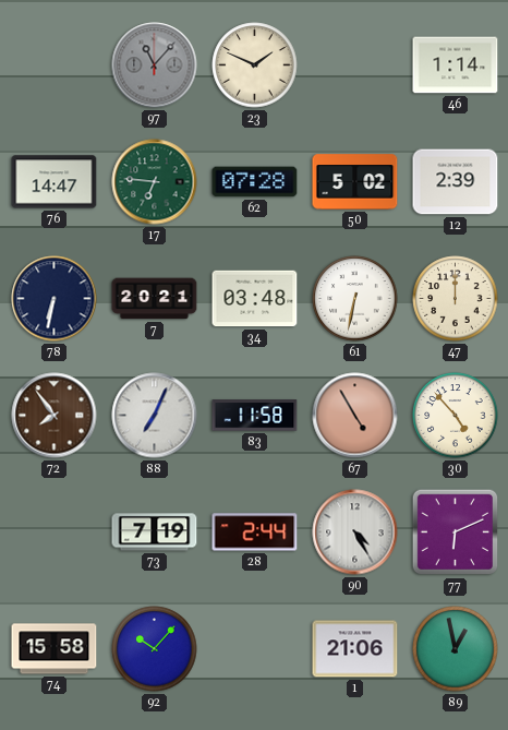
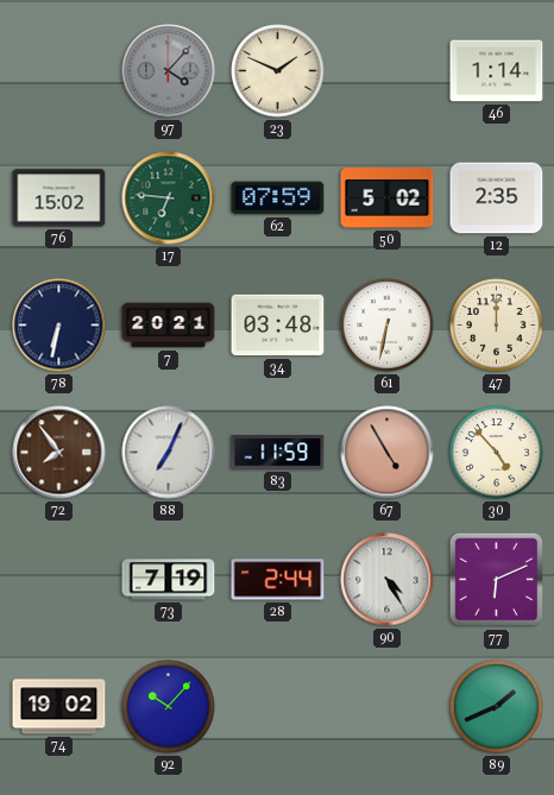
97: 11:07 -> 4:07 (169, 71)
76: 14:47 -> 15:02 (59, 198)
62: 07:28 -> 07:59 (278, 198)
12: 2:39 -> 2:35 (497, 198)
83: 11:58 -> 11:59 (278, 453)
74: 15:58 -> 19:02 (59, 707)
1: 21:06 -> none (355, 649)
89: 12:58 -> 1:41 (497, 707)
